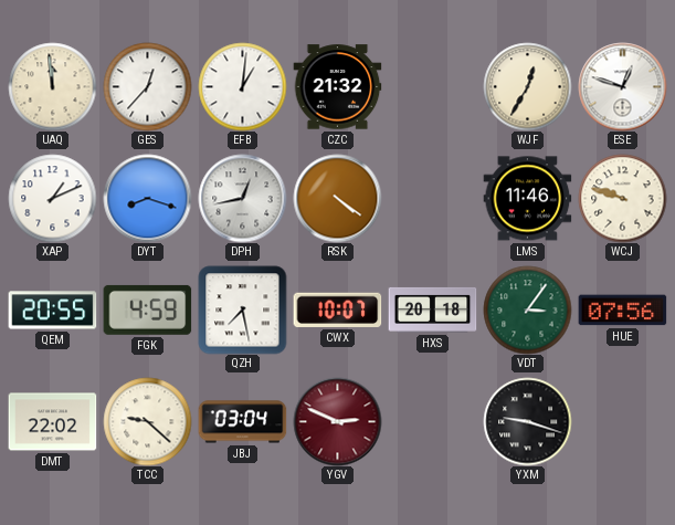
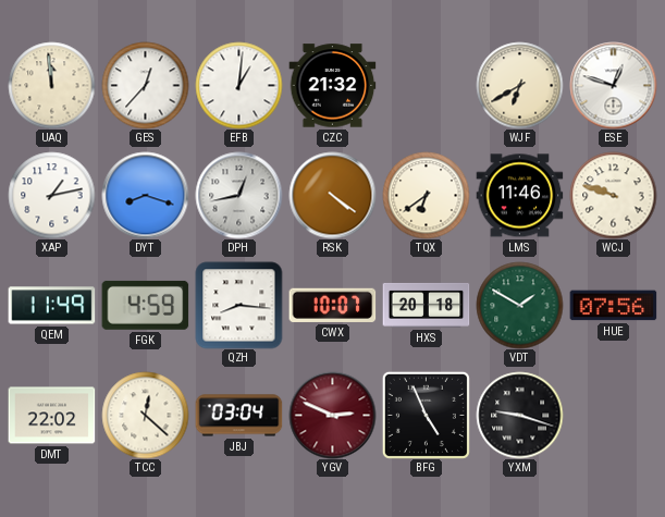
WJF: 12:35 -> 6:40 (519, 85)
XAP: 1:11 -> 1:13 (51, 195)
TQX: none -> 6:39 (426, 195)
QEM: 20:55 -> 11:49 (51, 306)
QZH: 7:28 -> 8:16 (238, 305)
VDT: 3:06 -> 1:50 (519, 305)
TCC: 9:22 -> 12:22 (145, 415)
BFG: none -> 4:56 (426, 415)
